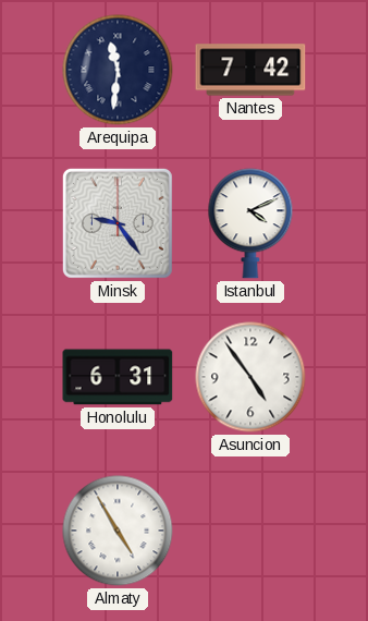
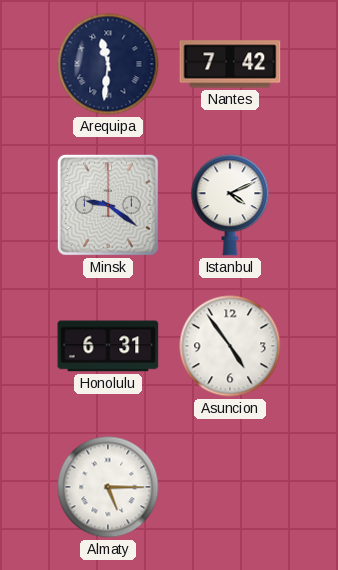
Minsk: 9:24 -> 9:21 (108, 205)
Almaty: 4:55 -> 5:15 (108, 487)
